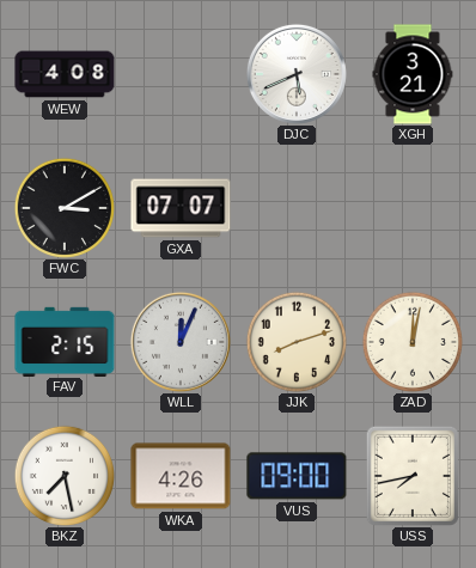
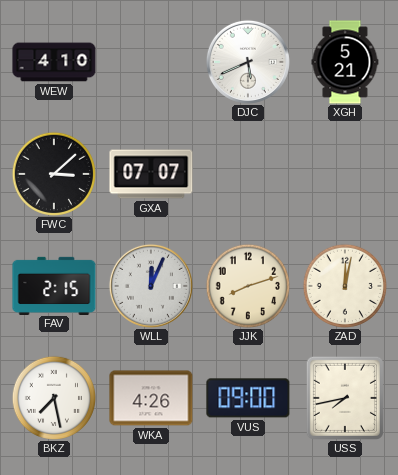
WEW: 4:08 -> 4:10 (54, 62)
XGH: 3:21 -> 5:21 (345, 62)
FWC: 3:10 -> 3:08 (53, 173)
